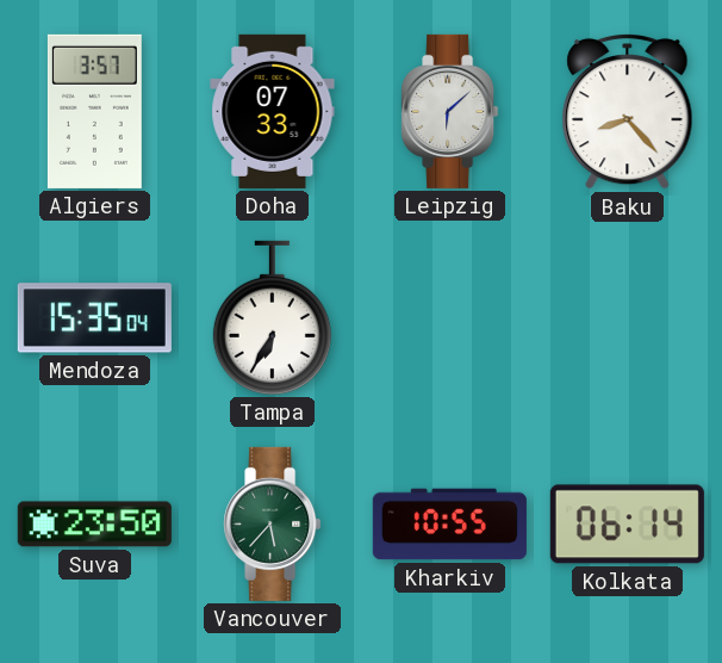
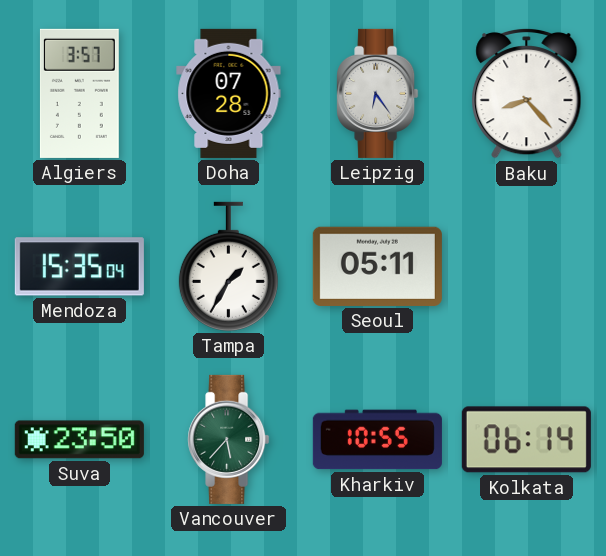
Doha: 07:33 -> 07:28 (229, 93)
Leipzig: 6:08 -> 6:24 (378, 93)
Tampa: 6:35 -> 1:35 (228, 266)
Seoul: none -> 05:11 (377, 266)
